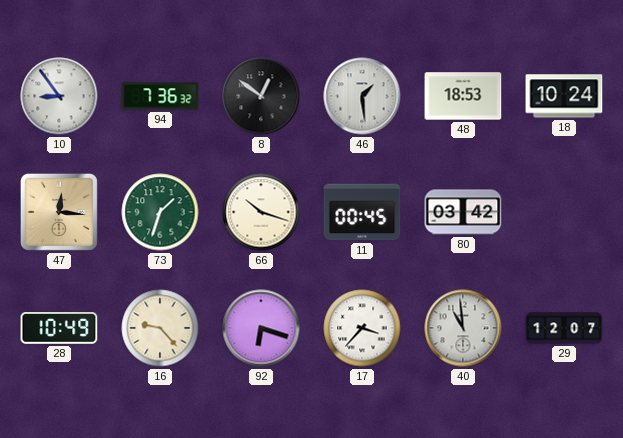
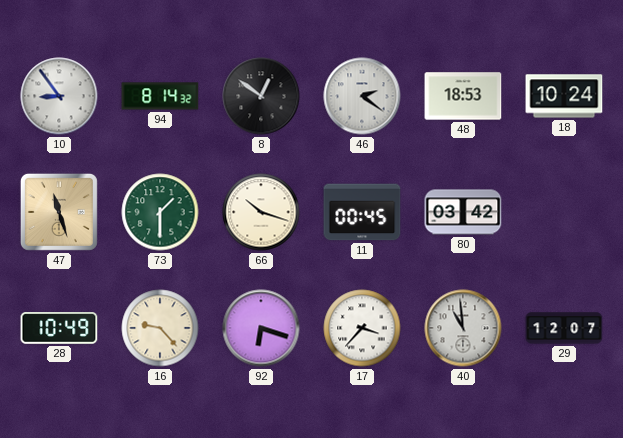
94: 7:36 -> 8:14 (160, 96)
46: 1:29 -> 2:21 (362, 96)
47: 12:16 -> 11:27 (59, 212)
73: 1:33 -> 1:30 (160, 212)
